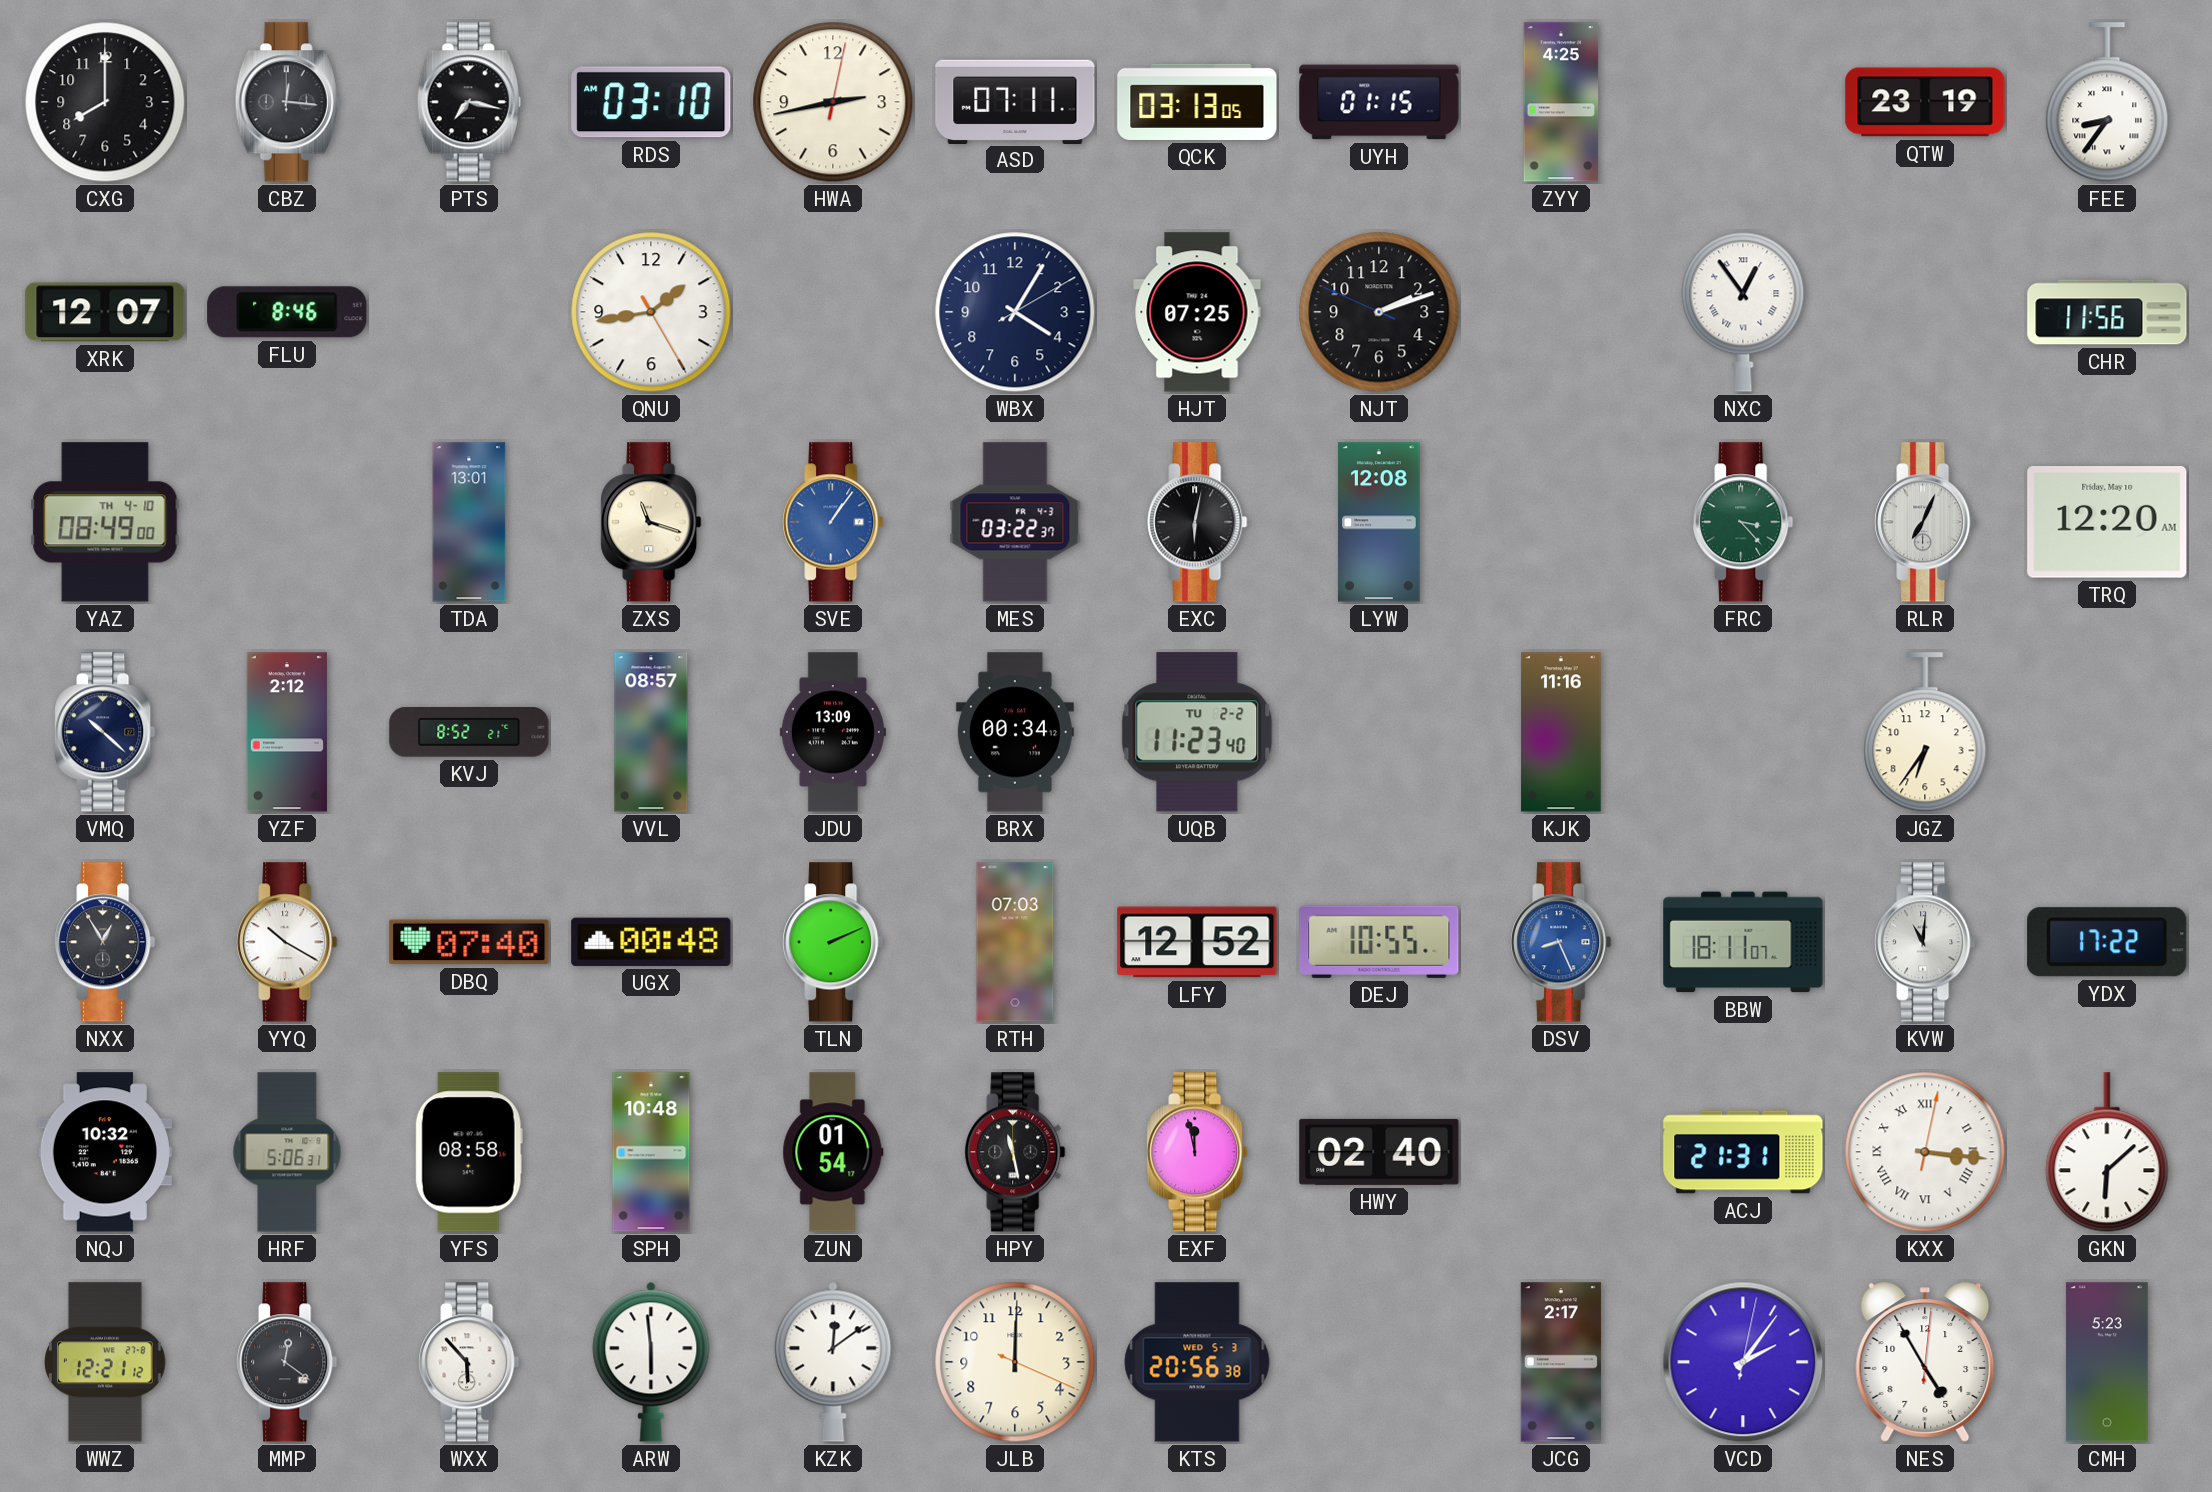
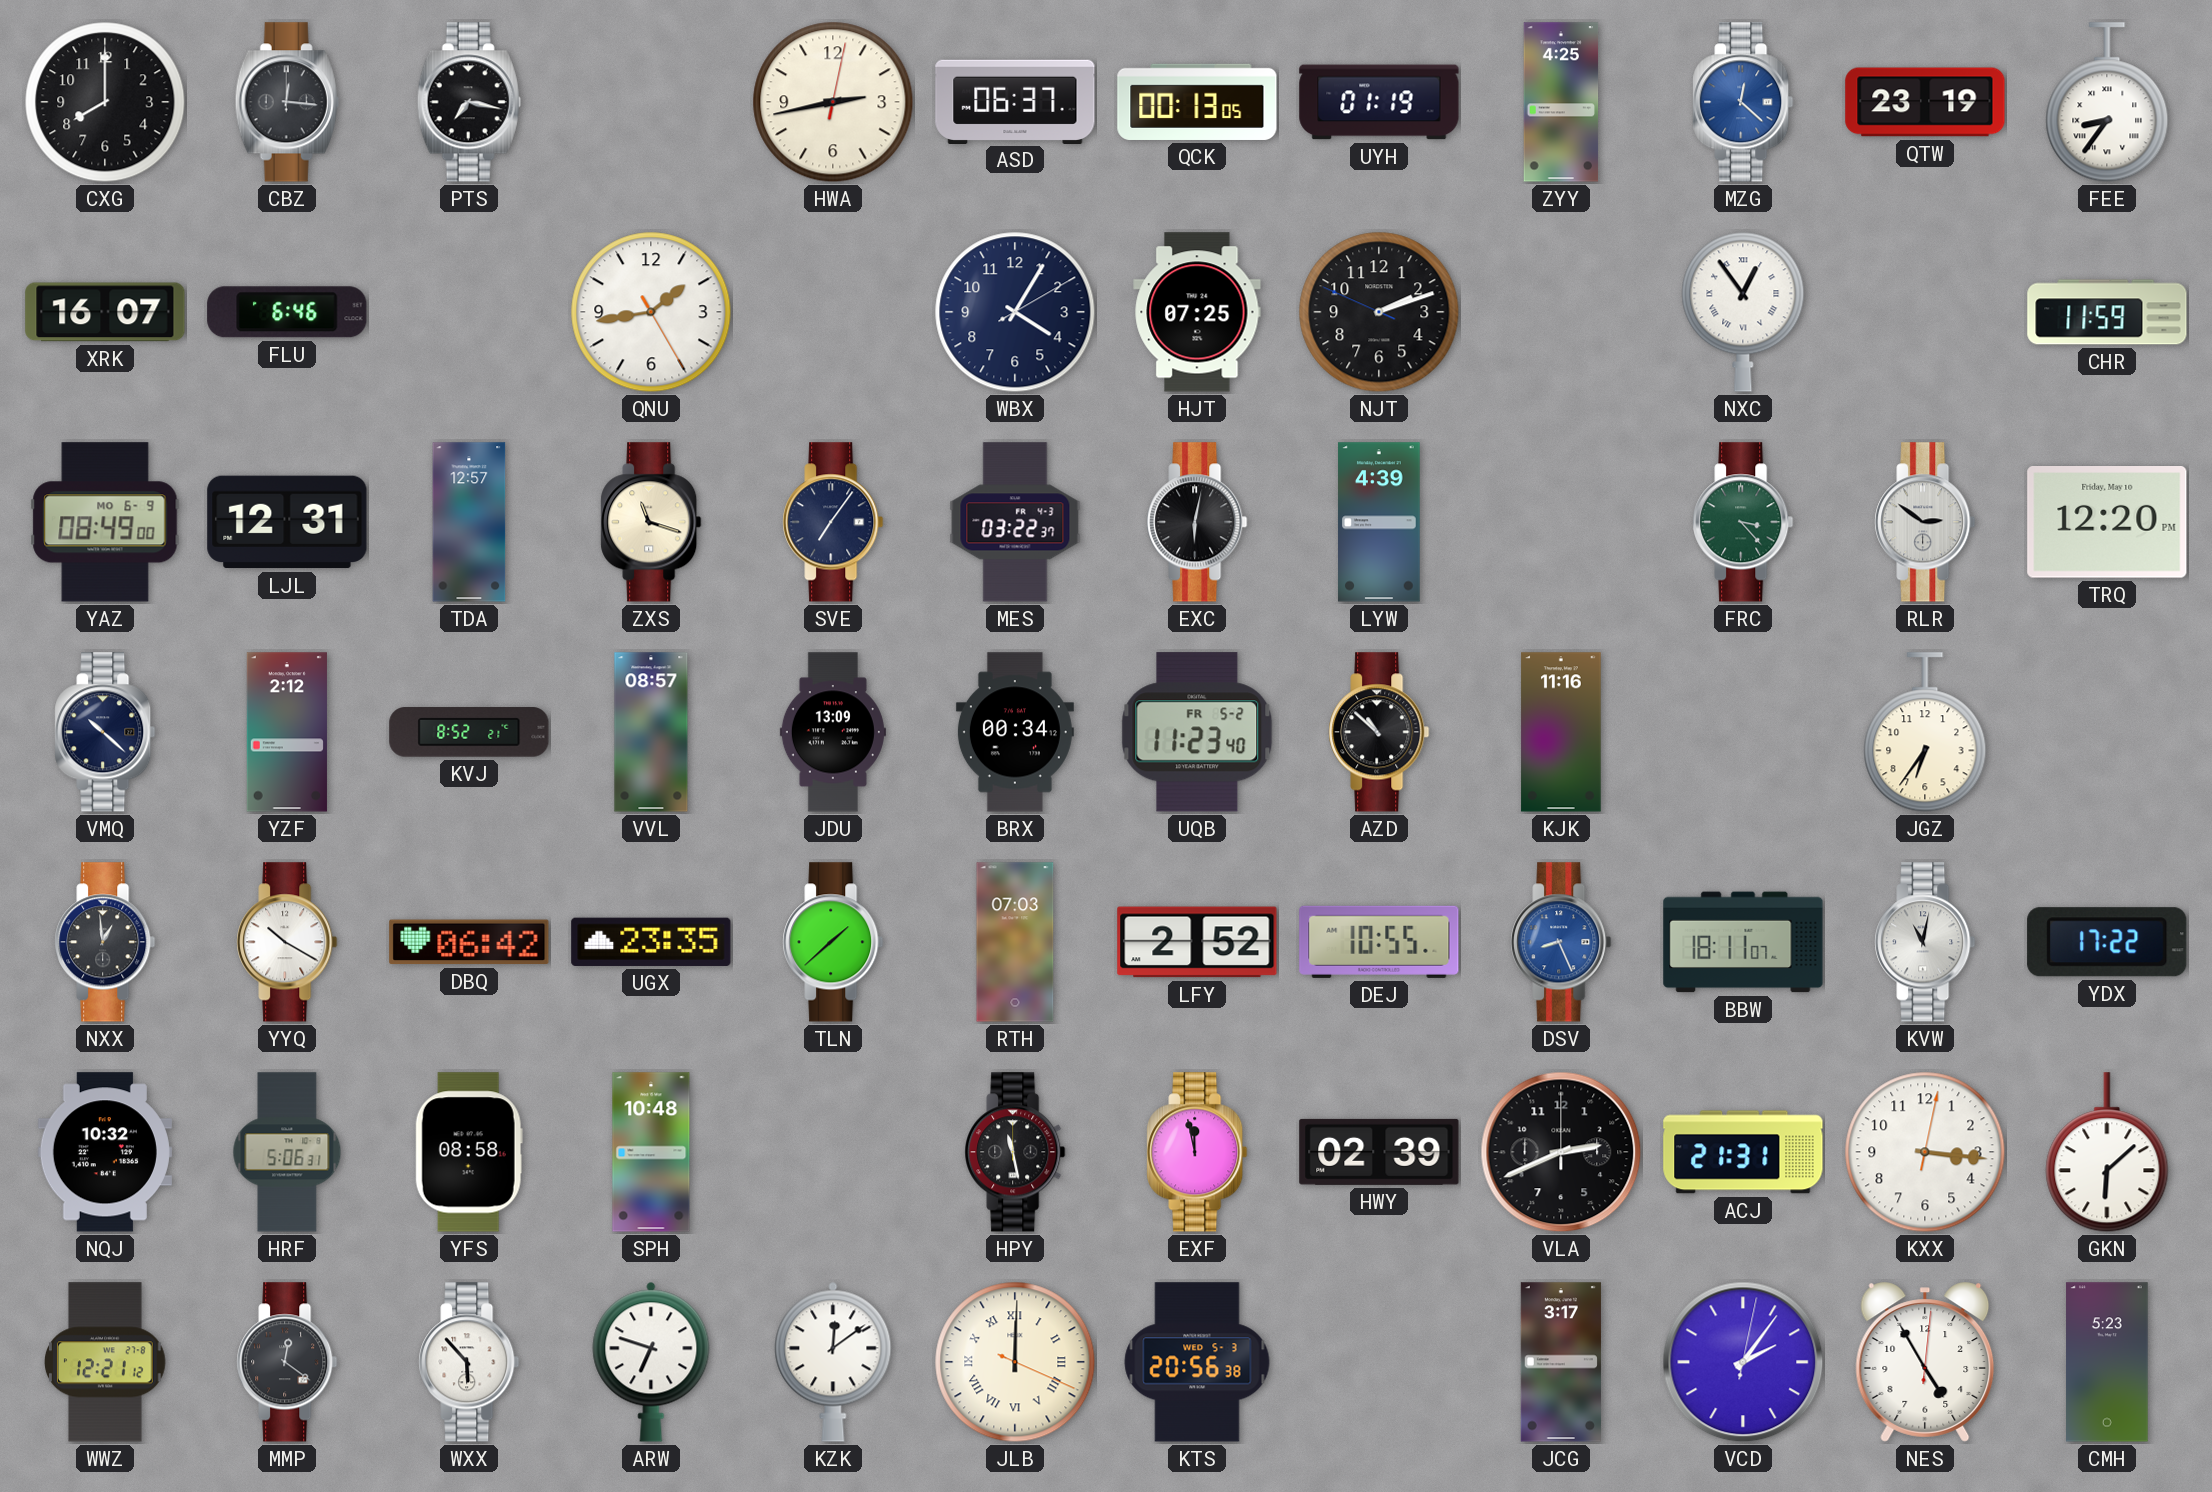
RDS: 03:10 -> none (651, 102)
ASD: 07:11 -> 06:37 (1015, 101)
QCK: 03:13 -> 00:13 (1197, 102)
UYH: 01:15 -> 01:19 (1379, 102)
MZG: none -> 12:22 (1743, 102)
XRK: 12:07 -> 16:07 (105, 312)
FLU: 8:46 -> 6:46 (287, 312)
CHR: 11:56 -> 11:59 (2107, 312)
YAZ date: TH 4-10 -> MO 6-9 (105, 522)
LJL: none -> 12:31 (287, 522)
TDA: 13:01 -> 12:57 (469, 522)
SVE: 1:06 -> 7:06 (833, 522)
SVE dial: blue -> navy (833, 522)
LYW: 12:08 -> 4:39 (1379, 522)
RLR: 7:04 -> 2:51 (1925, 522)
TRQ: 12:20 AM -> 12:20 PM (2107, 523)
UQB date: TU 2-2 -> FR 5-2 (1197, 732)
AZD: none -> 10:52 (1379, 732)
NXX: 12:55 -> 12:59 (105, 942)
DBQ: 07:40 -> 06:42 (469, 942)
UGX: 00:48 -> 23:35 (651, 942)
TLN: 2:11 -> 1:38 (833, 942)
LFY: 12:52 -> 2:52 (1197, 942)
KVW: 11:01 -> 11:02 (1925, 942)
ZUN: 01:54 -> none (833, 1152)
HWY: 02:40 -> 02:39 (1379, 1152)
VLA: none -> 2:41 (1561, 1152)
KXX numerals: Roman -> Arabic (1925, 1152)
ARW: 5:59 -> 6:48 (651, 1362)
JLB numerals: Arabic -> Roman (1015, 1362)
JCG: 2:17 -> 3:17 (1561, 1362)
